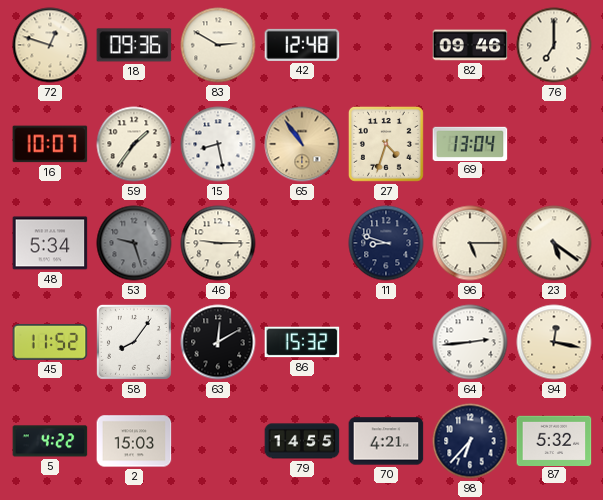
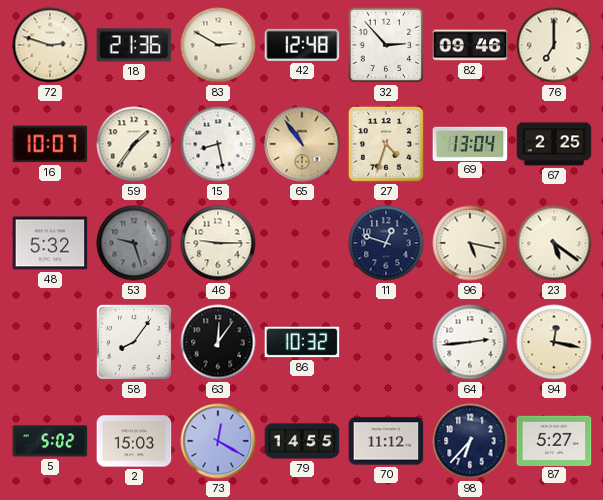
72: 12:48 -> 2:48 (50, 45)
18: 09:36 -> 21:36 (134, 45)
32: none -> 2:53 (386, 45)
67: none -> 2:25 (554, 144)
48: 5:34 -> 5:32 (50, 243)
11: 8:48 -> 12:48 (386, 243)
96: 5:15 -> 5:17 (470, 243)
45: 11:52 -> none (50, 342)
63: 12:10 -> 12:06 (218, 342)
86: 15:32 -> 10:32 (302, 342)
5: 4:22 -> 5:02 (50, 441)
73: none -> 12:20 (218, 441)
70: 4:21 -> 11:12 (386, 441)
87: 5:32 -> 5:27 (554, 440)
